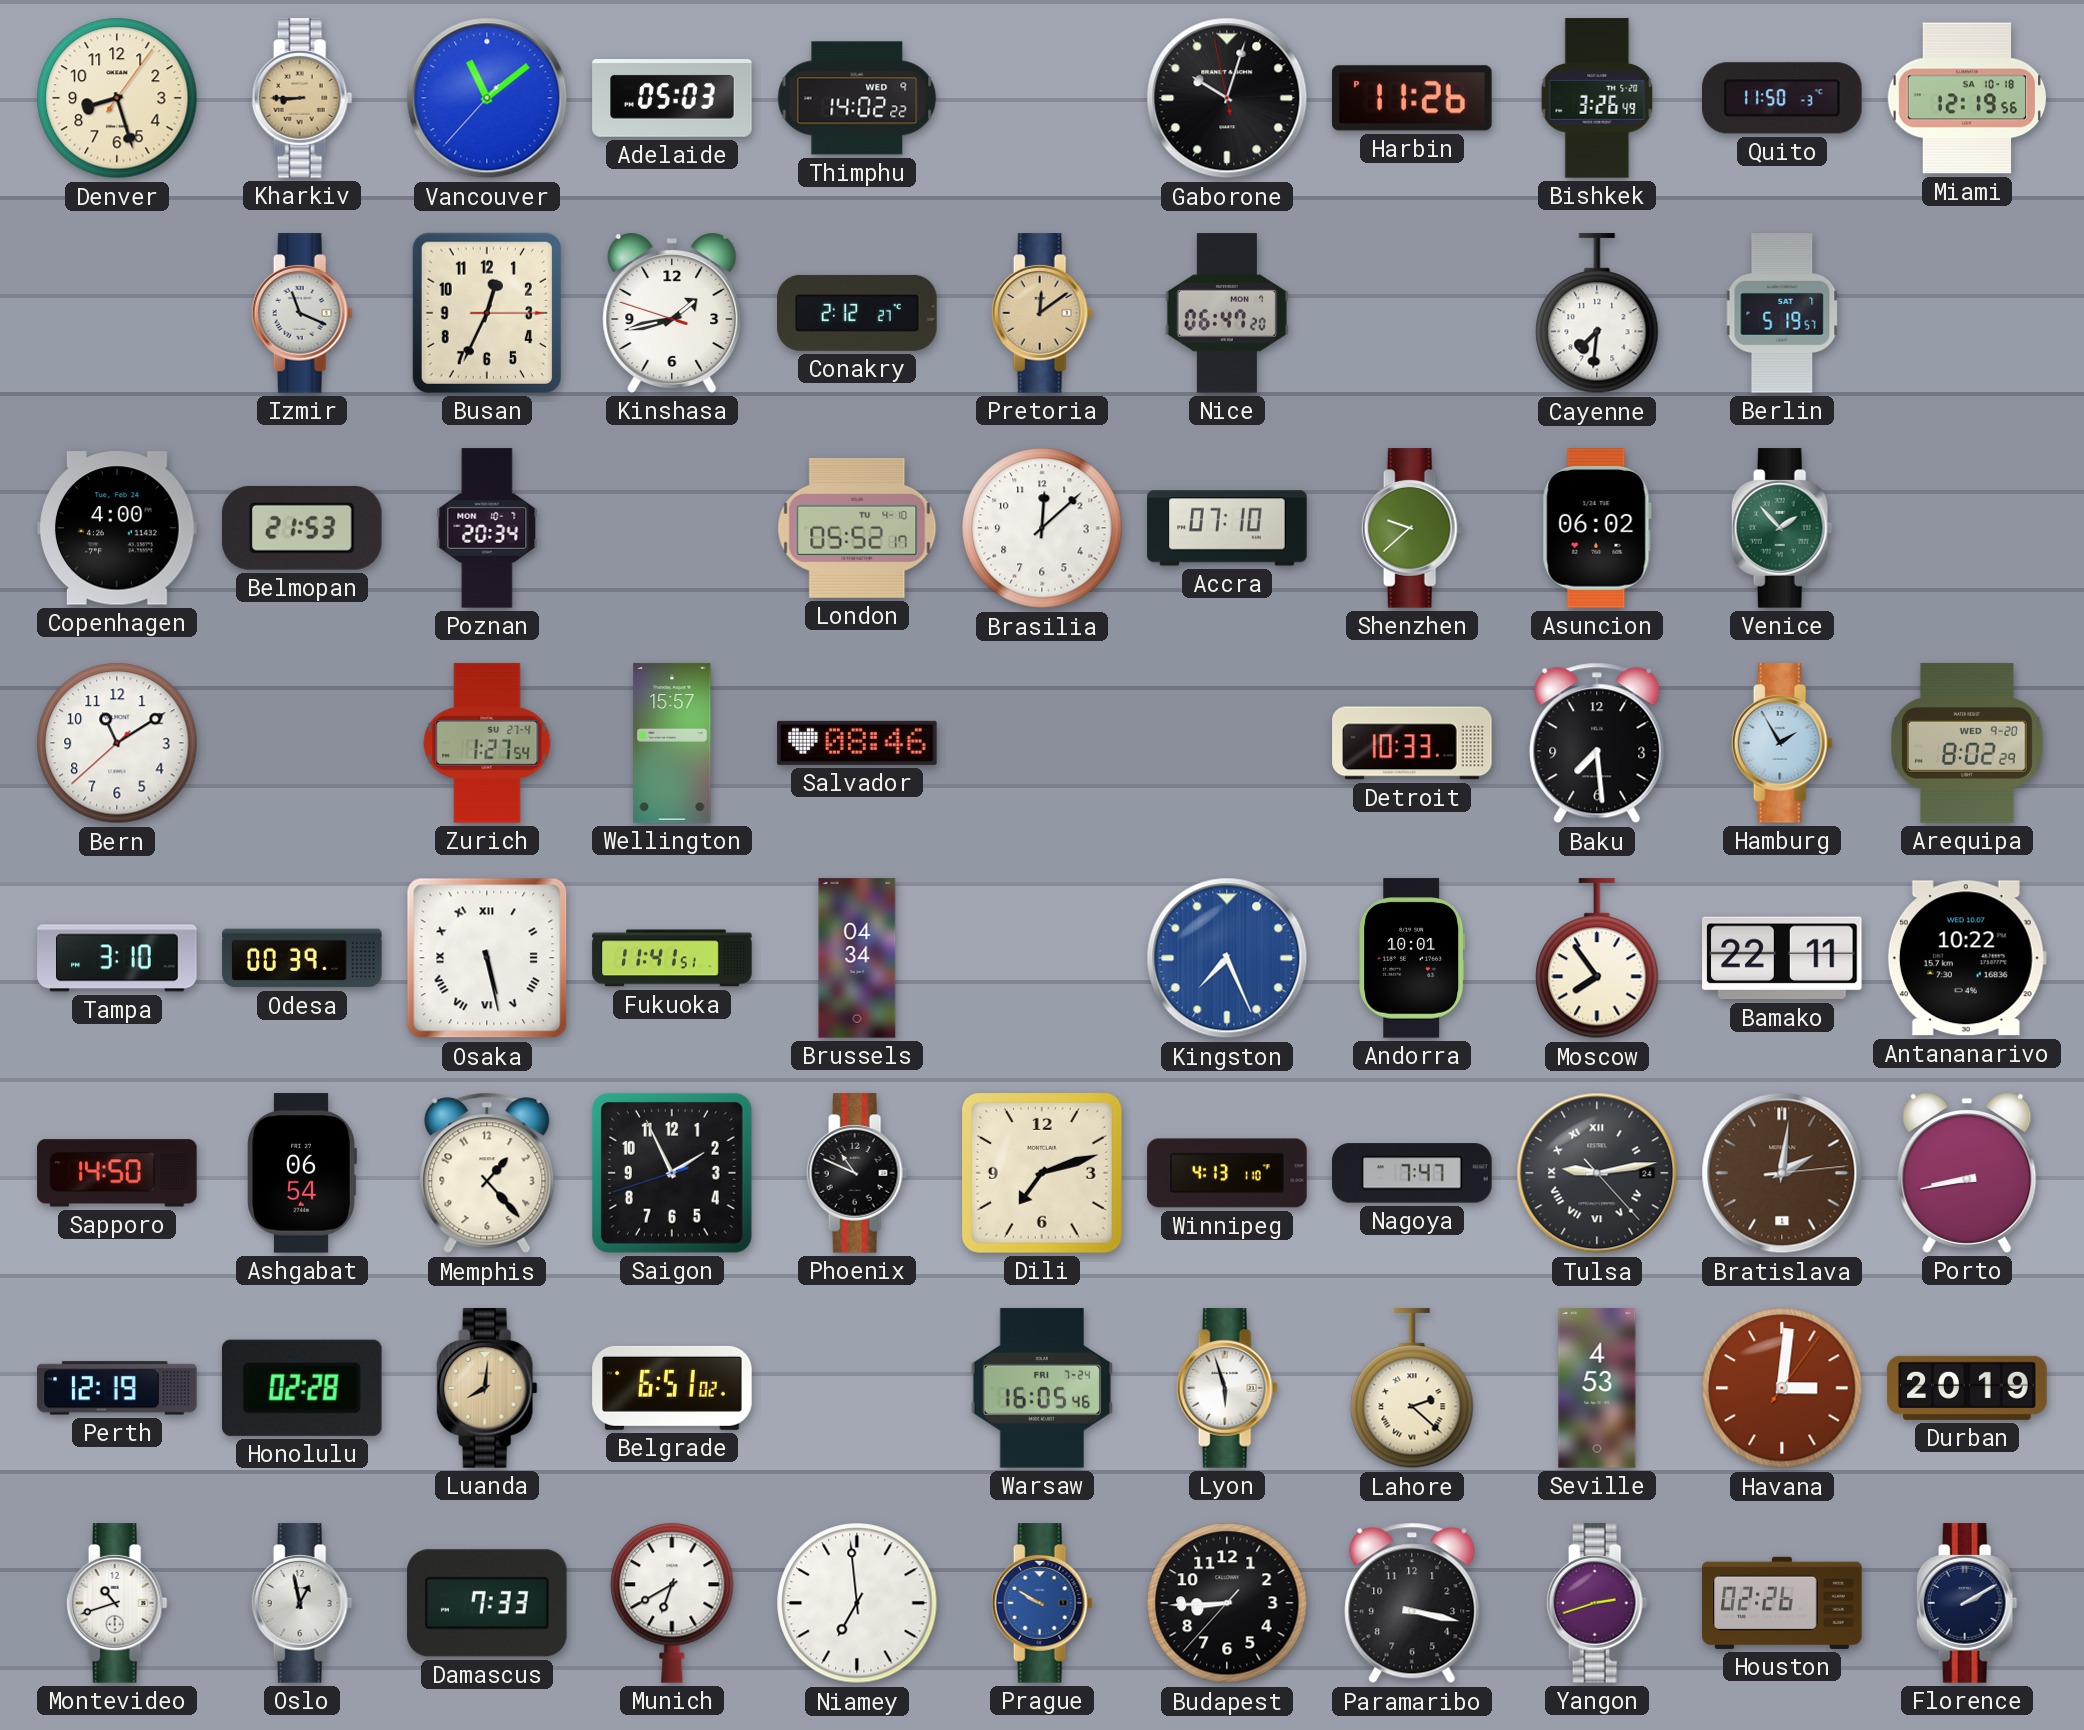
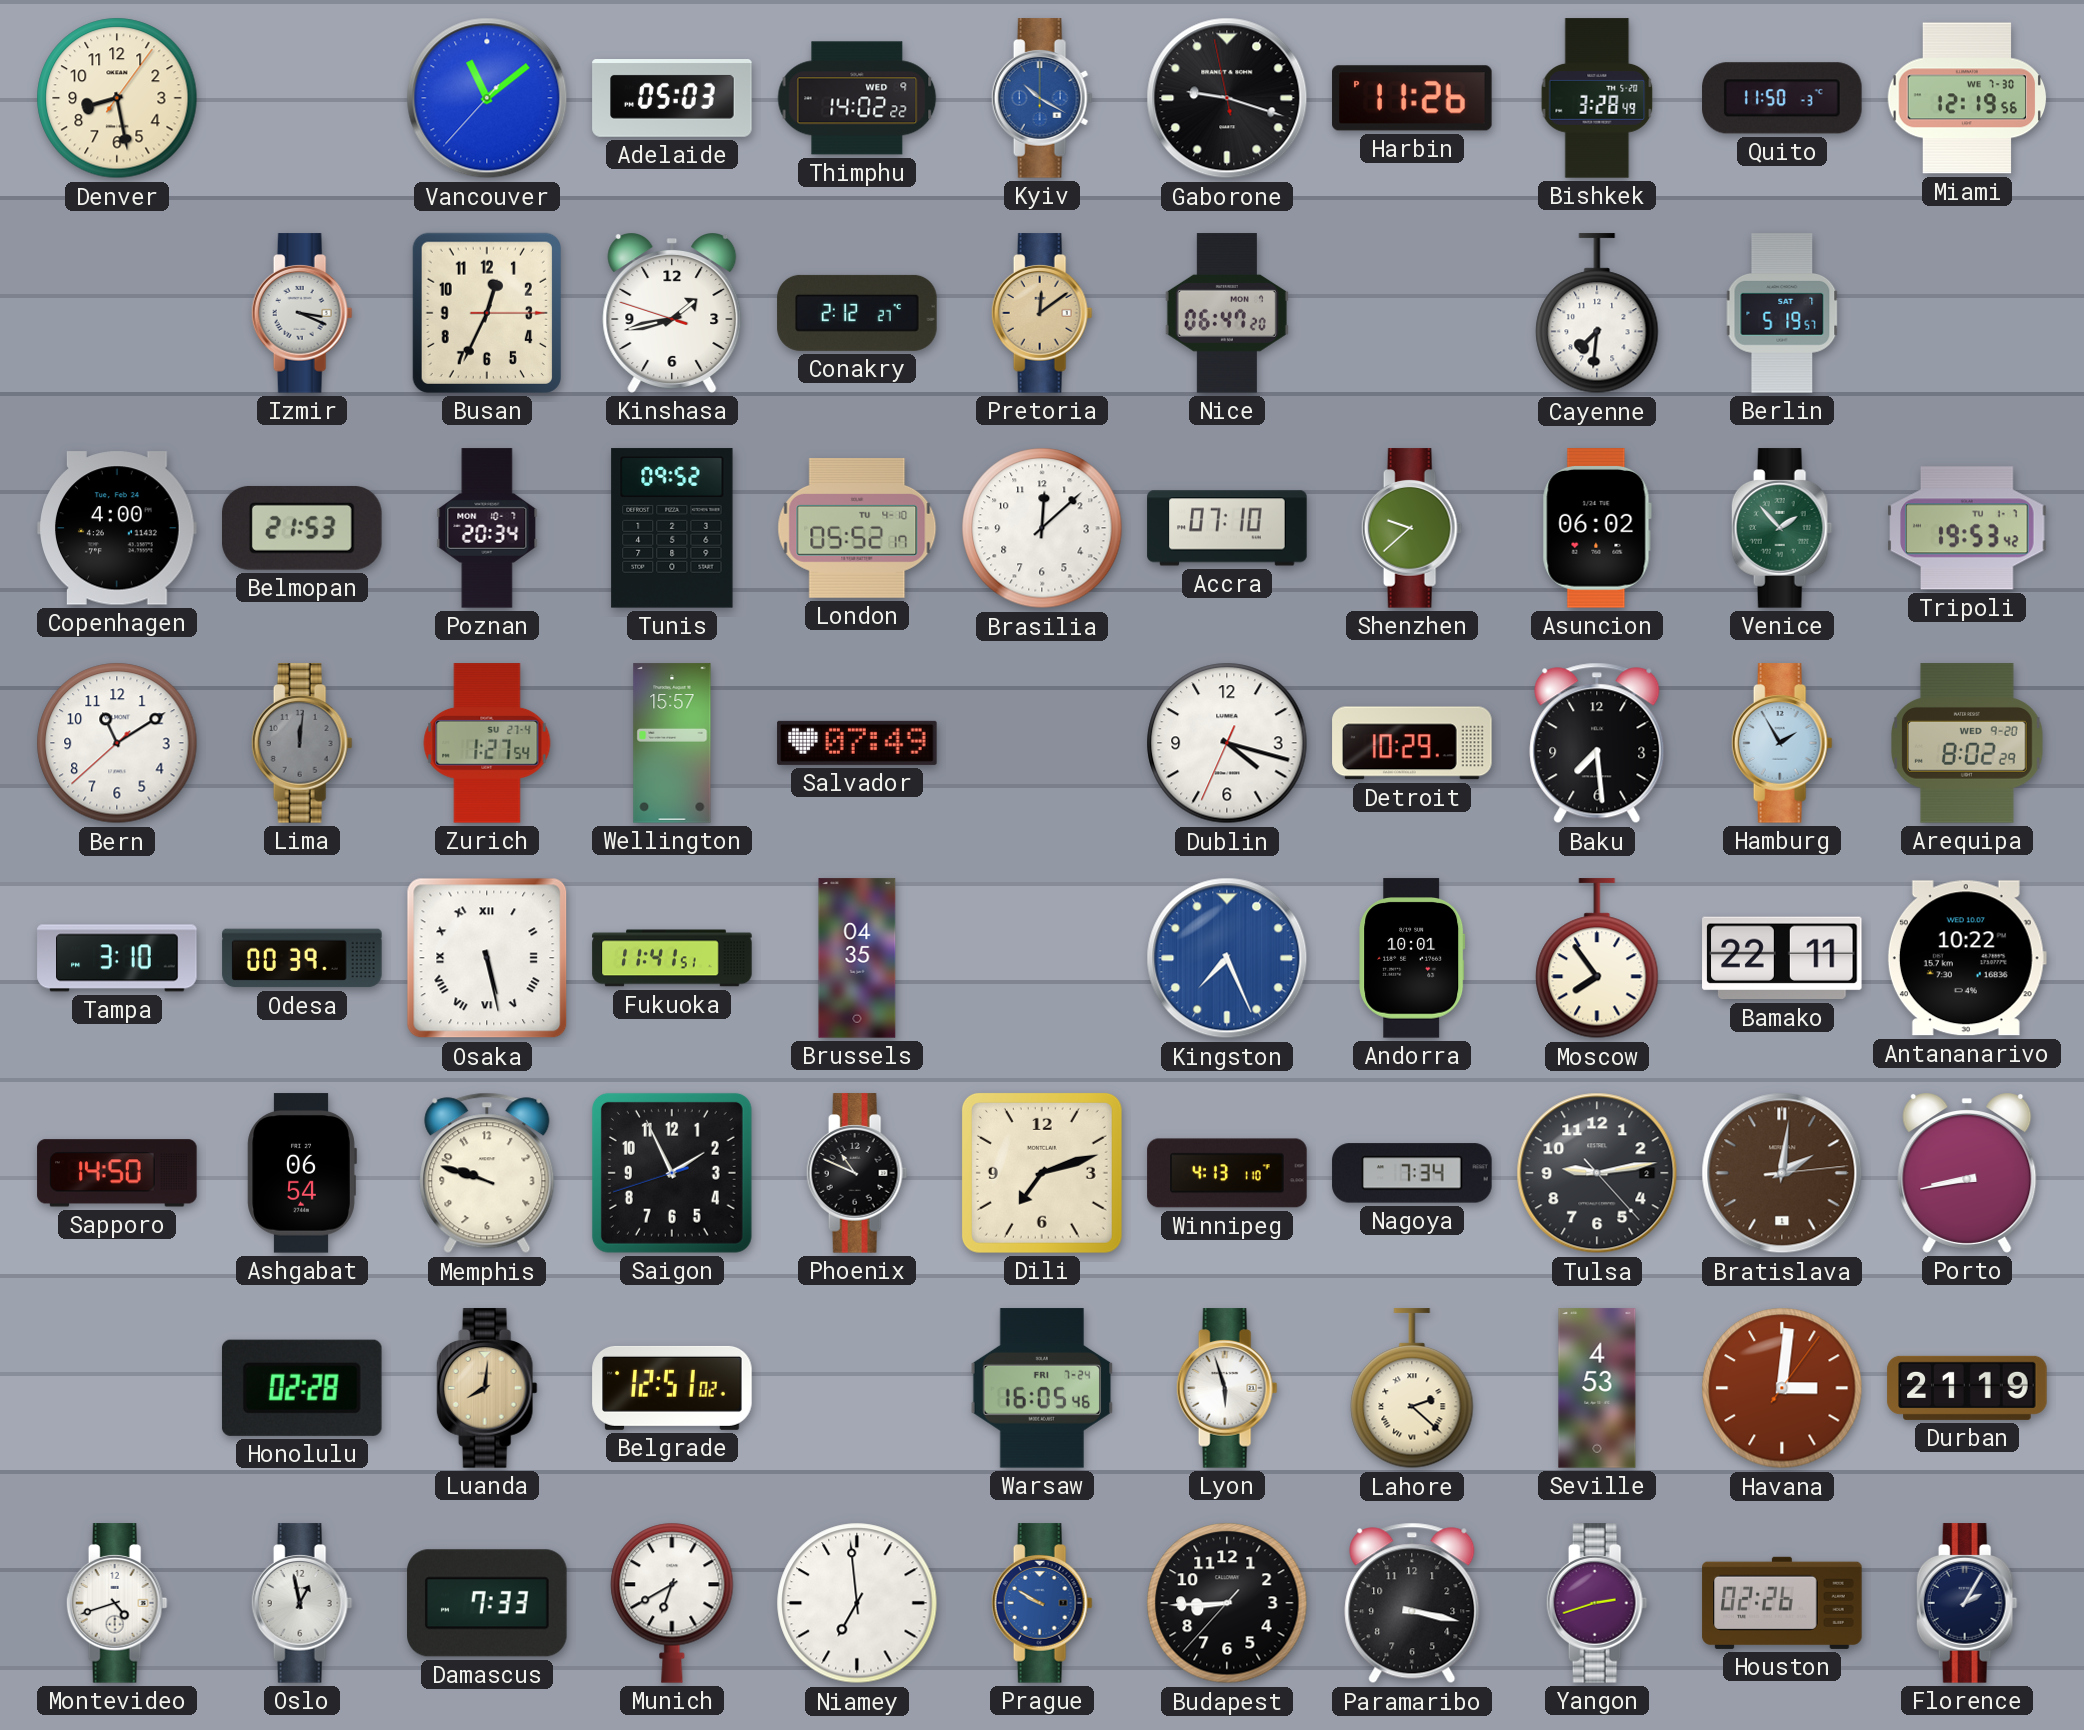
Denver: 8:27 -> 8:28 (117, 98)
Kharkiv: 8:45 -> none (302, 98)
Kyiv: none -> 10:20 (1042, 98)
Gaborone: 10:02 -> 9:17 (1227, 98)
Bishkek: 3:26 -> 3:28 (1597, 98)
Miami date: SA 10-18 -> WE 7-30 (1967, 98)
Izmir: 11:19 -> 3:19 (302, 313)
Tunis: none -> 09:52 (672, 528)
Tripoli: none -> 19:53 (1967, 528)
Lima: none -> 12:01 (302, 743)
Salvador: 08:46 -> 07:49 (857, 743)
Dublin: none -> 4:17 (1227, 743)
Detroit: 10:33 -> 10:29 (1412, 743)
Brussels: 04:34 -> 04:35 (857, 958)
Memphis: 1:23 -> 9:48 (487, 1173)
Nagoya: 7:47 -> 7:34 (1412, 1173)
Tulsa date: 24 -> 2 (1597, 1173)
Tulsa numerals: Roman -> Arabic (1597, 1173)
Perth: 12:19 -> none (117, 1388)
Belgrade: 6:51 -> 12:51 (672, 1388)
Durban: 20:19 -> 21:19 (1967, 1388)
Montevideo: 10:42 -> 4:42 (117, 1603)
Florence: 2:10 -> 2:05 (1967, 1603)
